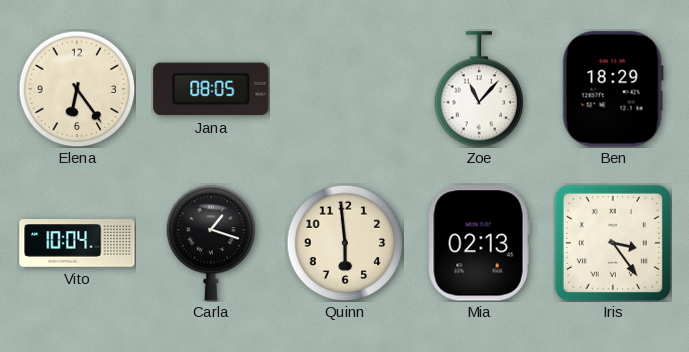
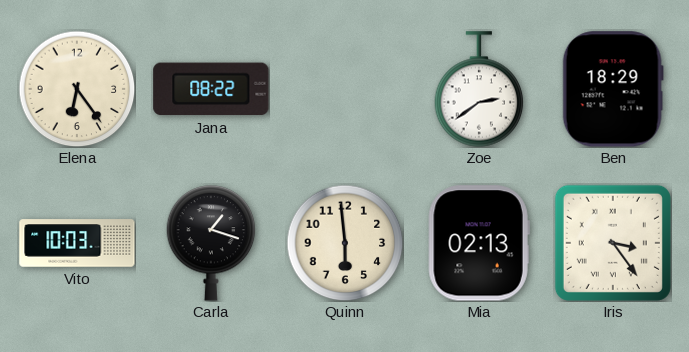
Jana: 08:05 -> 08:22 (211, 89)
Zoe: 11:07 -> 2:39 (479, 89)
Vito: 10:04 -> 10:03 (77, 243)
